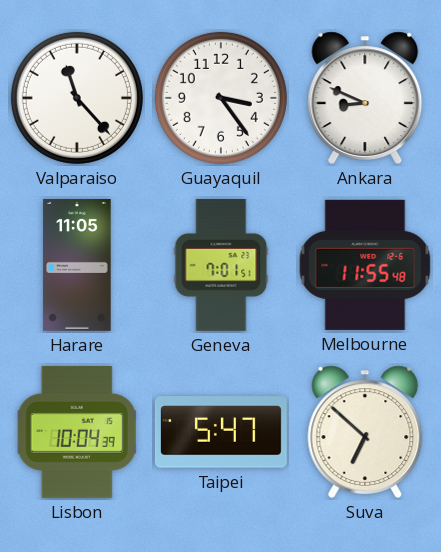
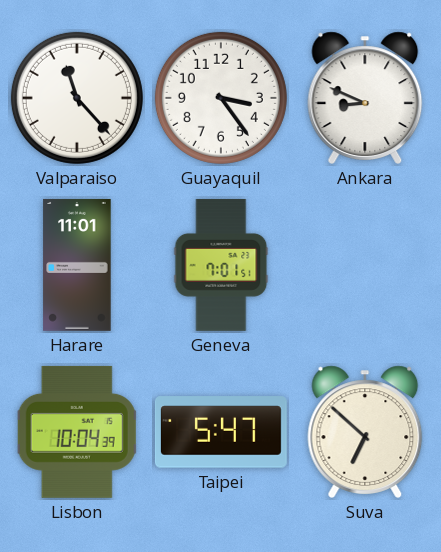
Harare: 11:05 -> 11:01 (77, 265)
Melbourne: 11:55 -> none (365, 265)
